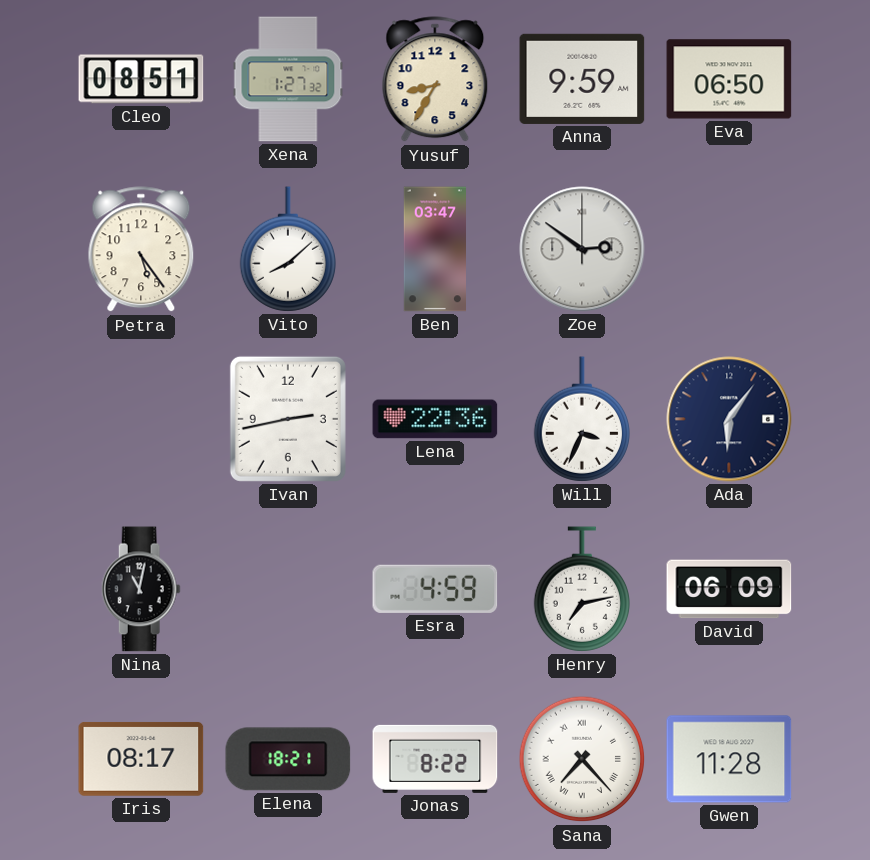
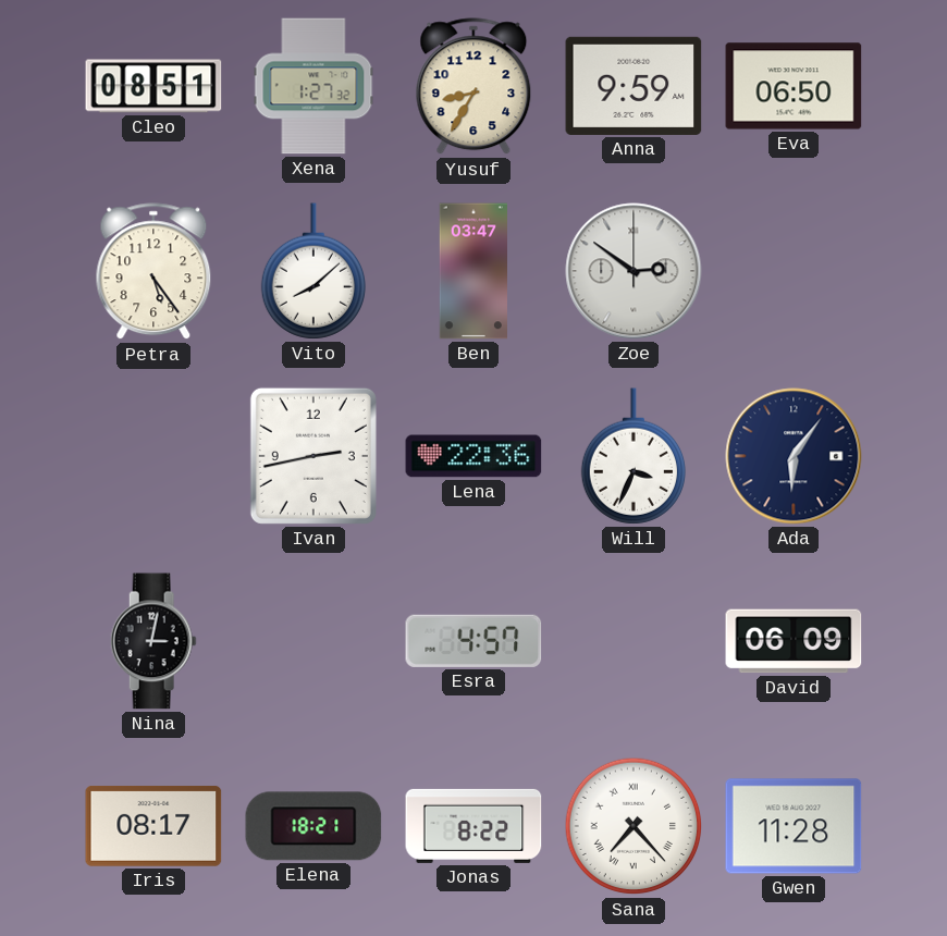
Nina: 11:02 -> 3:02 (153, 641)
Esra: 4:59 -> 4:57 (473, 641)
Henry: 7:13 -> none (581, 589)
